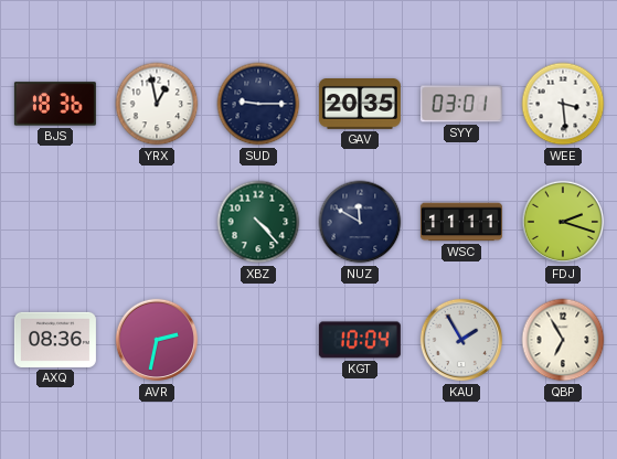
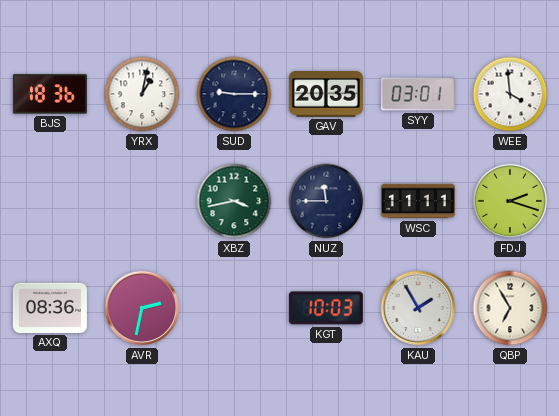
YRX: 12:58 -> 1:02 (142, 94)
WEE: 3:29 -> 3:59 (510, 94)
XBZ: 4:23 -> 3:43 (234, 201)
NUZ: 11:50 -> 11:45 (326, 201)
KGT: 10:04 -> 10:03 (326, 308)
